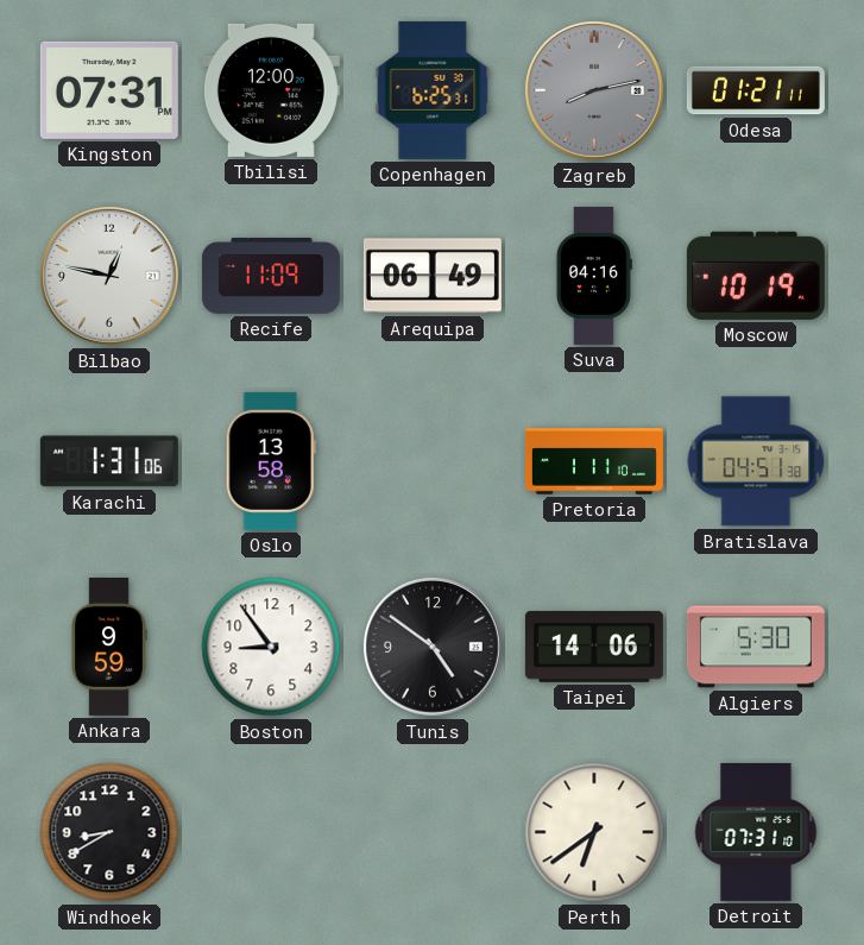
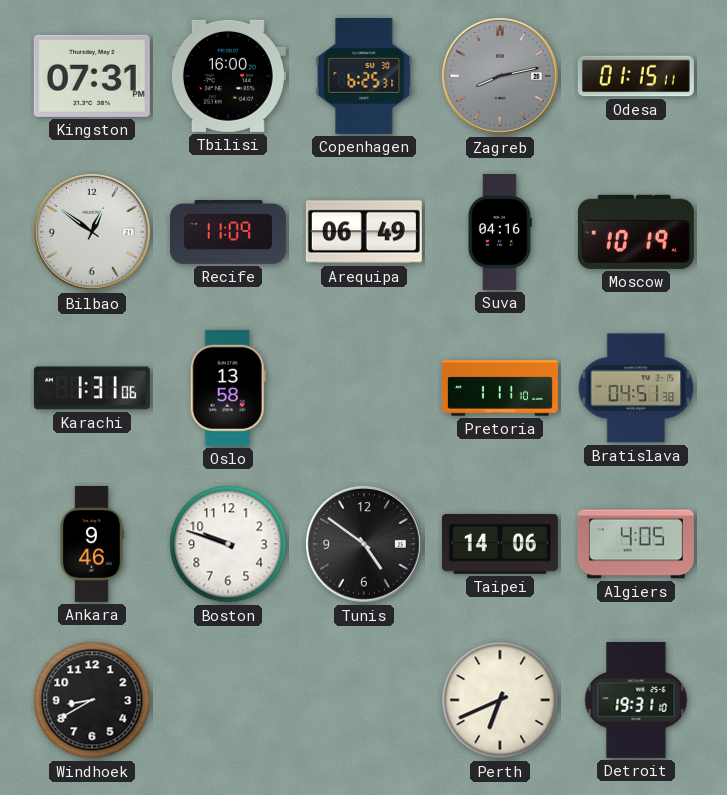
Tbilisi: 12:00 -> 16:00 (228, 76)
Odesa: 01:21 -> 01:15 (636, 76)
Bilbao: 12:47 -> 12:51 (93, 233)
Ankara: 9:59 -> 9:46 (92, 544)
Boston: 8:54 -> 9:48 (228, 544)
Algiers: 5:30 -> 4:05 (636, 544)
Perth: 6:39 -> 6:41 (500, 700)
Detroit: 07:31 -> 19:31 (636, 700)
